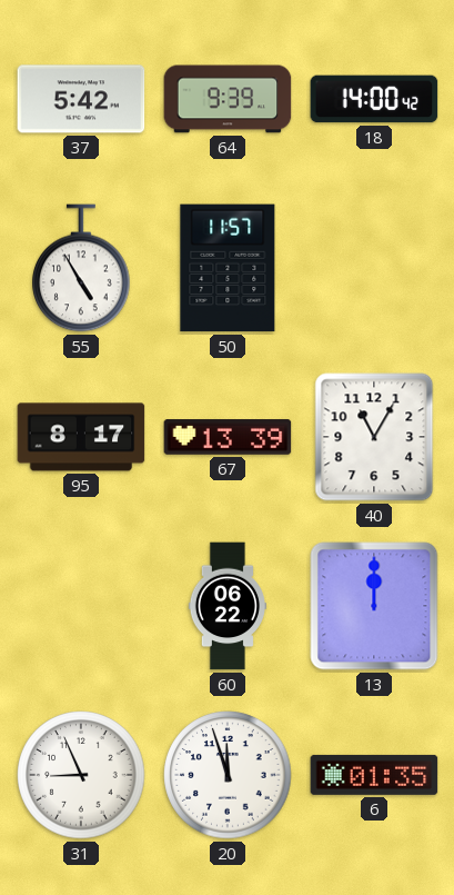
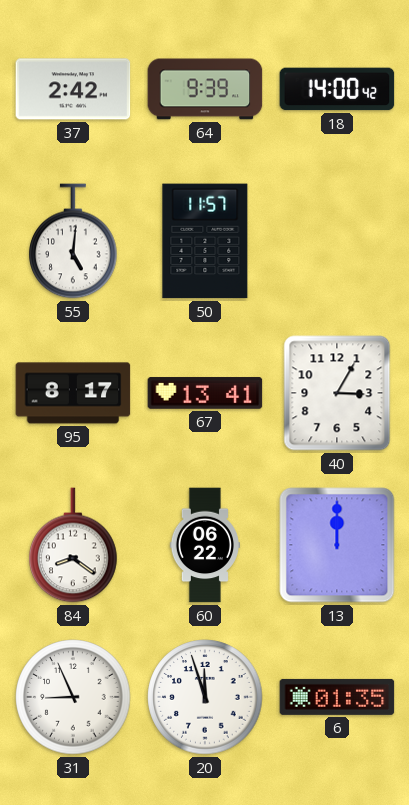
37: 5:42 -> 2:42 (73, 89)
55: 4:55 -> 5:01 (73, 241)
67: 13:39 -> 13:41 (205, 393)
40: 11:05 -> 3:05 (337, 393)
84: none -> 8:21 (73, 545)
